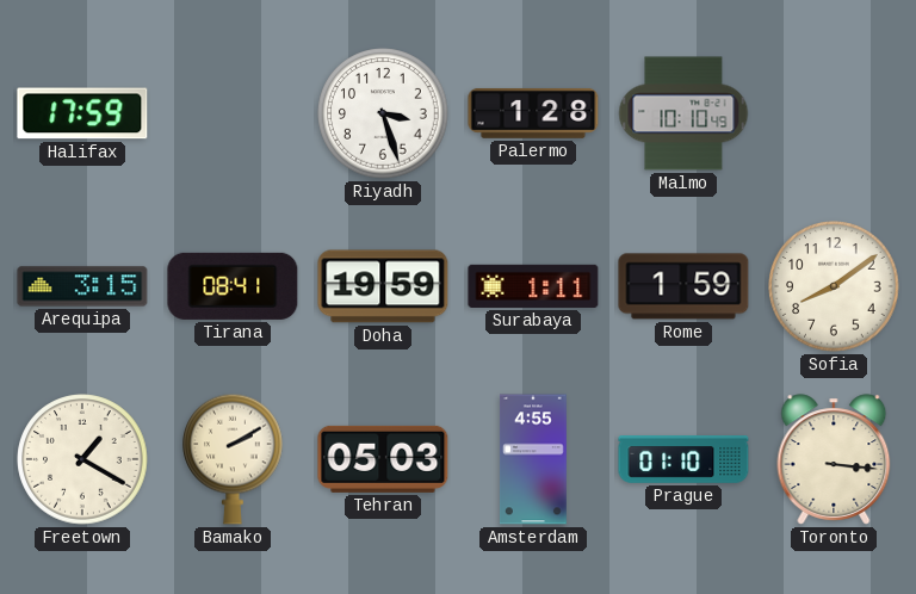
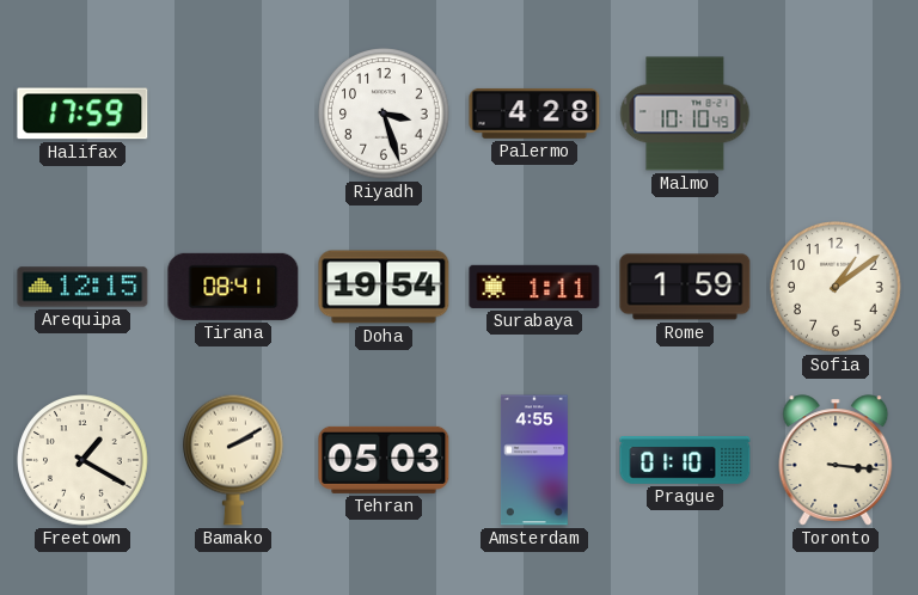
Palermo: 1:28 -> 4:28 (534, 114)
Arequipa: 3:15 -> 12:15 (82, 287)
Doha: 19:59 -> 19:54 (384, 287)
Sofia: 8:09 -> 1:09 (836, 287)
